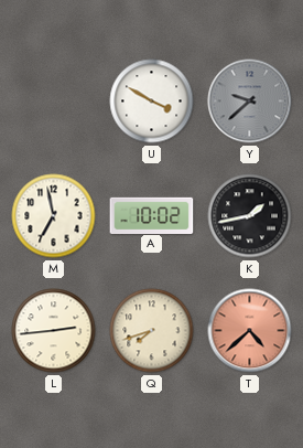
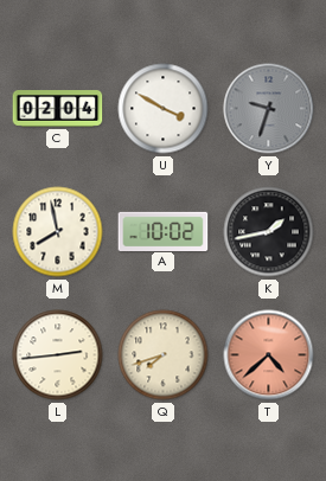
C: none -> 02:04 (58, 109)
Y: 9:38 -> 9:33 (269, 109)
M: 6:58 -> 7:58 (58, 232)
